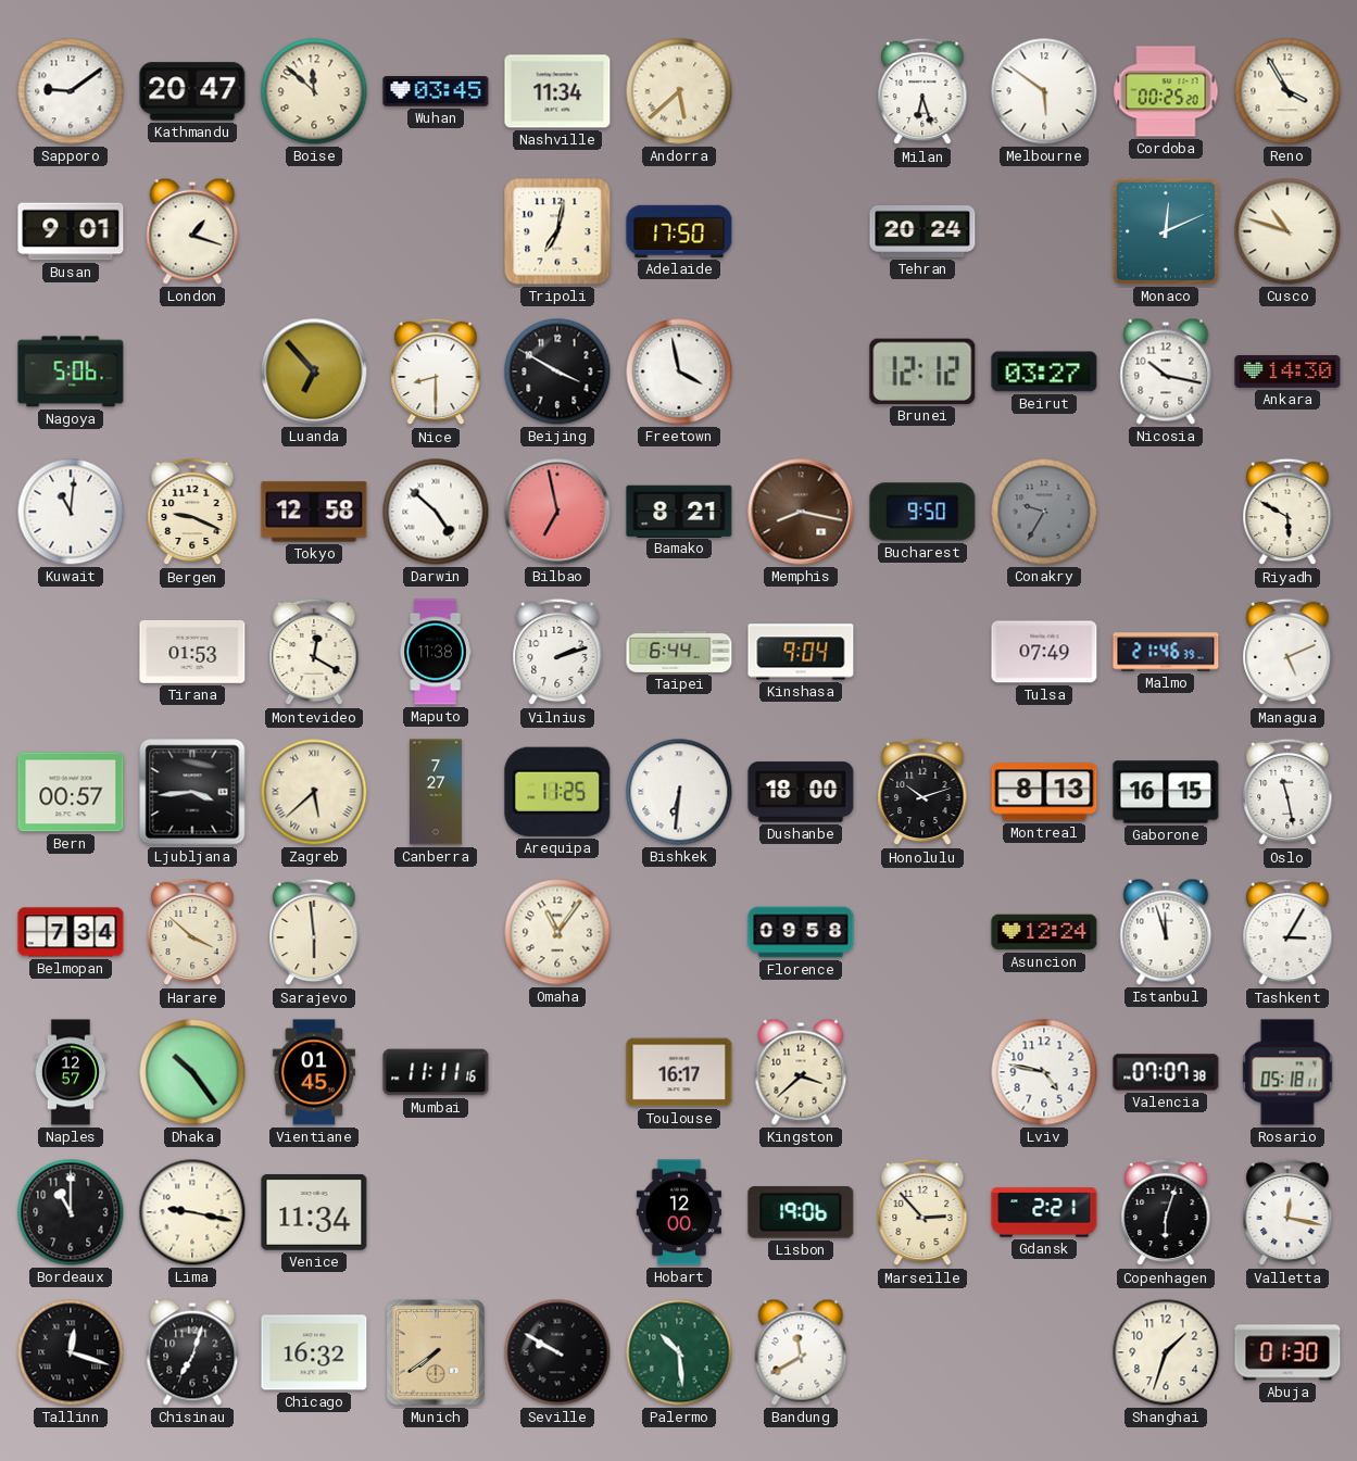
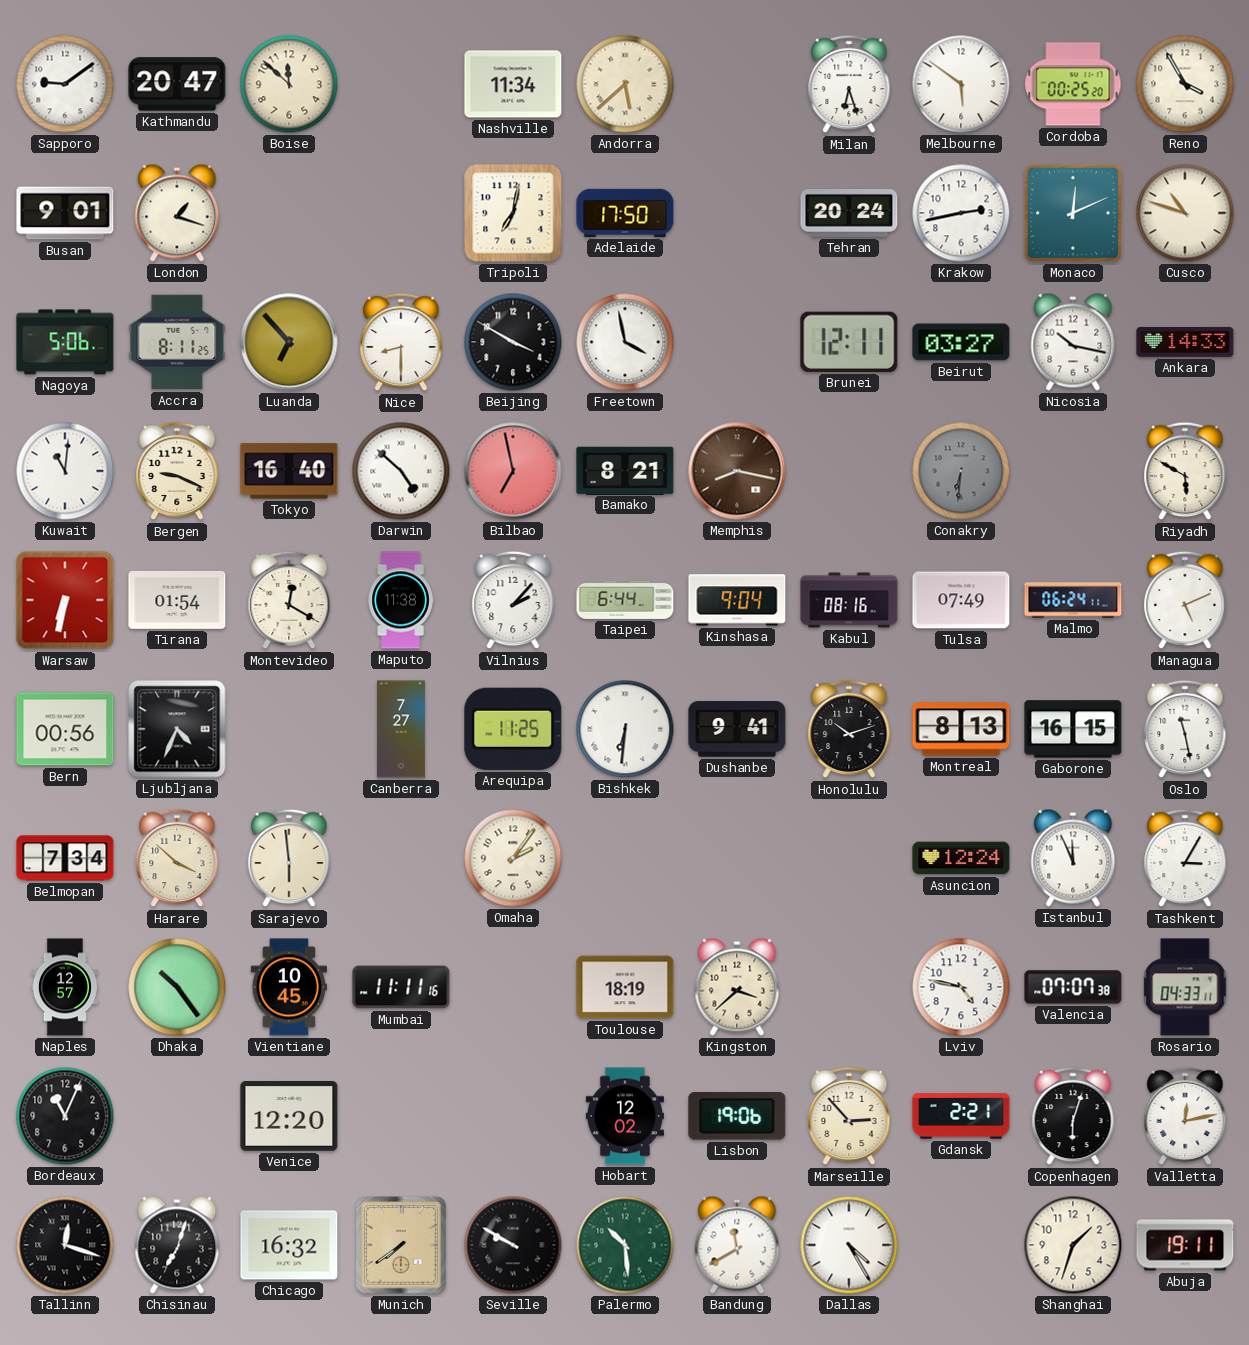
Wuhan: 03:45 -> none (436, 91)
Krakow: none -> 2:43 (961, 213)
Accra: none -> 8:11 (177, 342)
Brunei: 12:12 -> 12:11 (849, 342)
Ankara: 14:30 -> 14:33 (1185, 342)
Tokyo: 12:58 -> 16:40 (289, 471)
Bucharest: 9:50 -> none (922, 512)
Conakry: 9:35 -> 6:31 (961, 471)
Warsaw: none -> 6:32 (65, 600)
Tirana: 01:53 -> 01:54 (177, 600)
Vilnius: 2:12 -> 2:07 (513, 600)
Kabul: none -> 08:16 (849, 600)
Malmo: 21:46 -> 06:24 (1073, 600)
Bern: 00:57 -> 00:56 (65, 729)
Ljubljana: 3:44 -> 4:34 (177, 729)
Zagreb: 5:38 -> none (314, 792)
Dushanbe: 18:00 -> 9:41 (737, 729)
Omaha: 11:06 -> 2:06 (513, 858)
Florence: 09:58 -> none (801, 932)
Istanbul: 11:57 -> 11:56 (1073, 858)
Vientiane: 01:45 -> 10:45 (289, 987)
Toulouse: 16:17 -> 18:19 (625, 987)
Rosario: 05:18 -> 04:33 (1185, 987)
Bordeaux: 11:00 -> 11:04 (65, 1116)
Lima: 9:17 -> none (192, 1212)
Venice: 11:34 -> 12:20 (289, 1117)
Hobart: 12:00 -> 12:02 (625, 1116)
Valletta: 12:17 -> 12:13 (1185, 1116)
Dallas: none -> 4:25 (849, 1245)
Abuja: 01:30 -> 19:11 (1185, 1245)
